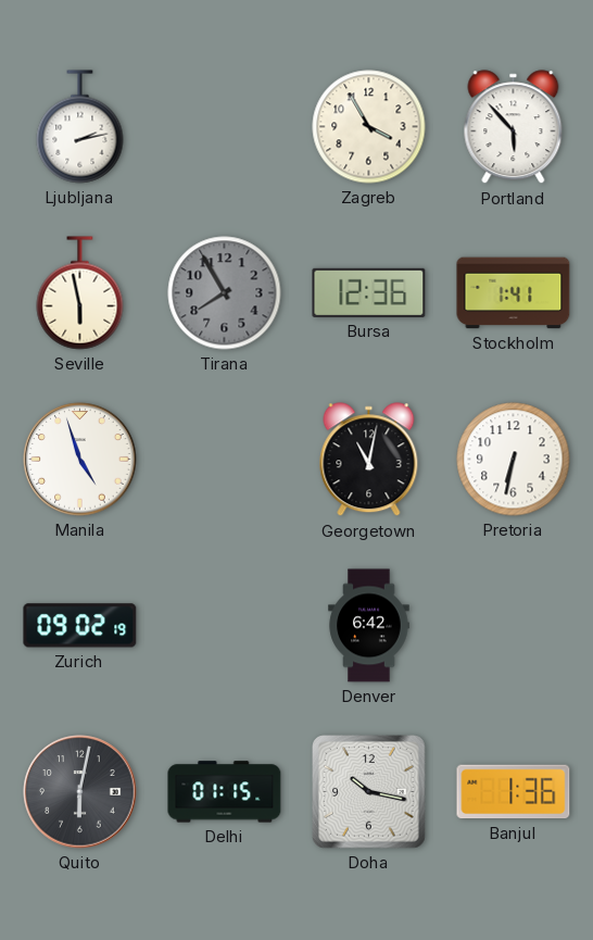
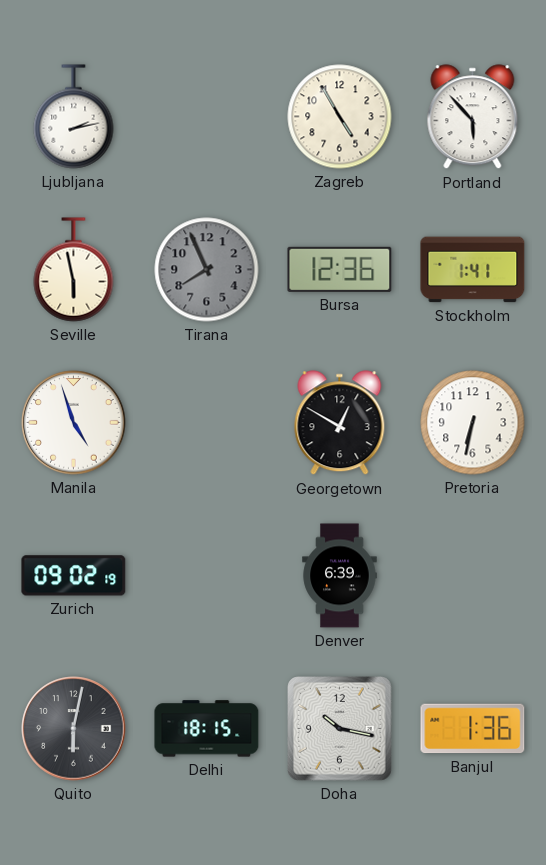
Zagreb: 3:55 -> 4:55 (340, 117)
Tirana: 7:55 -> 7:56 (207, 270)
Georgetown: 11:02 -> 12:50 (340, 423)
Denver: 6:42 -> 6:39 (340, 576)
Delhi: 01:15 -> 18:15 (207, 729)
